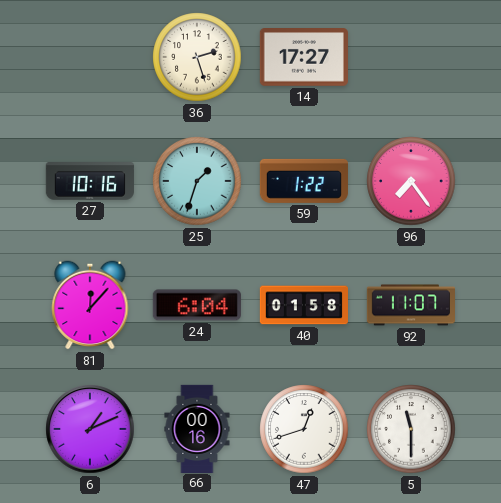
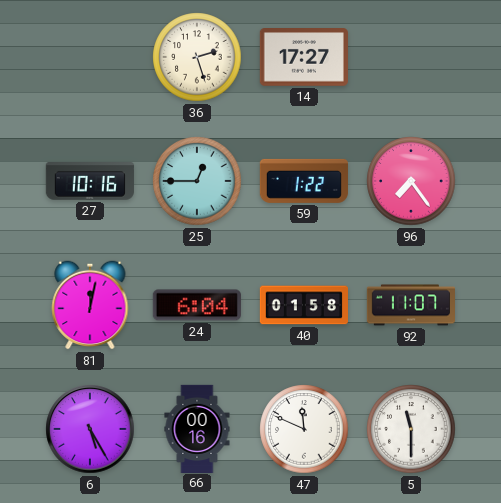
25: 1:33 -> 12:45 (197, 181)
81: 12:07 -> 12:02 (90, 305)
6: 1:11 -> 5:25 (90, 429)
47: 12:42 -> 11:49 (304, 429)
